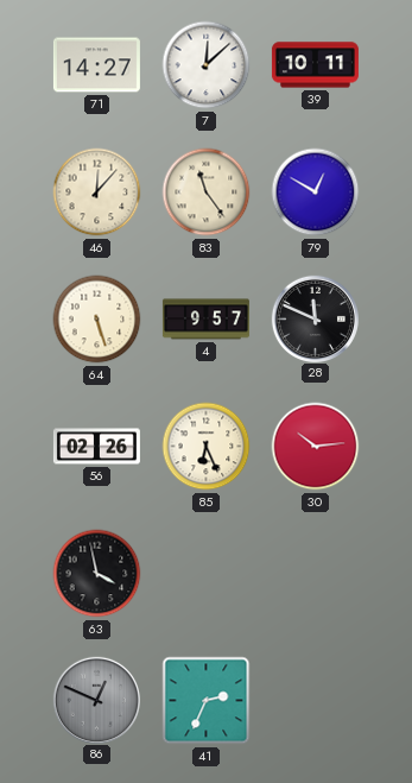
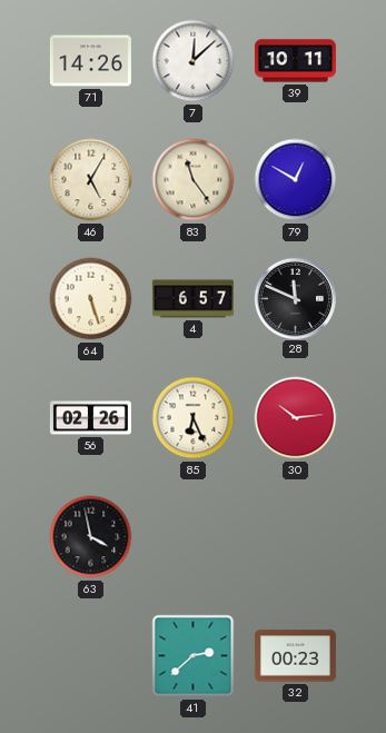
71: 14:27 -> 14:26 (90, 61)
46: 12:07 -> 5:05 (91, 180)
4: 9:57 -> 6:57 (192, 299)
86: 12:49 -> none (96, 700)
41: 2:34 -> 2:38 (194, 656)
32: none -> 00:23 (295, 656)
